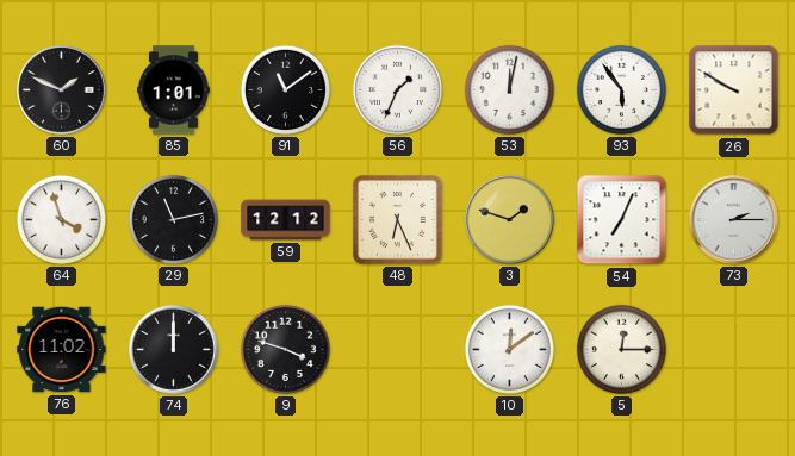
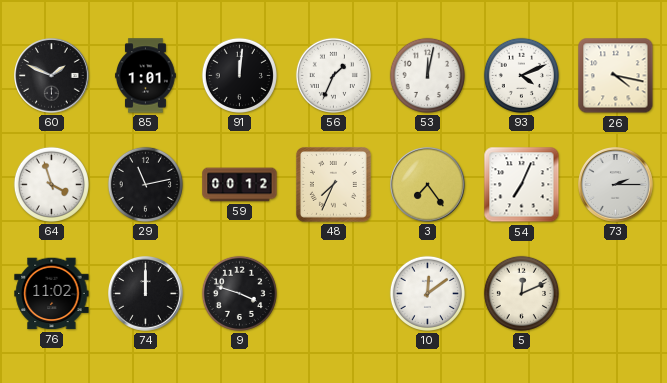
91: 11:09 -> 12:01 (239, 75)
93: 5:54 -> 4:11 (521, 75)
26: 9:50 -> 4:17 (616, 76)
59: 12:12 -> 00:12 (240, 185)
48: 6:26 -> 7:34 (333, 184)
3: 1:48 -> 7:24 (428, 185)
5: 12:15 -> 12:11 (521, 293)
